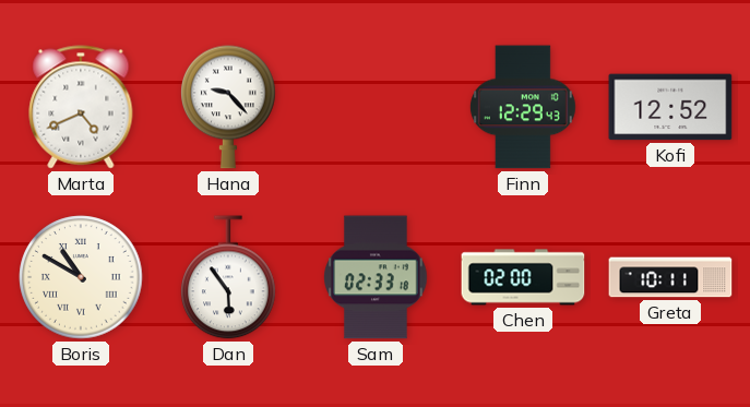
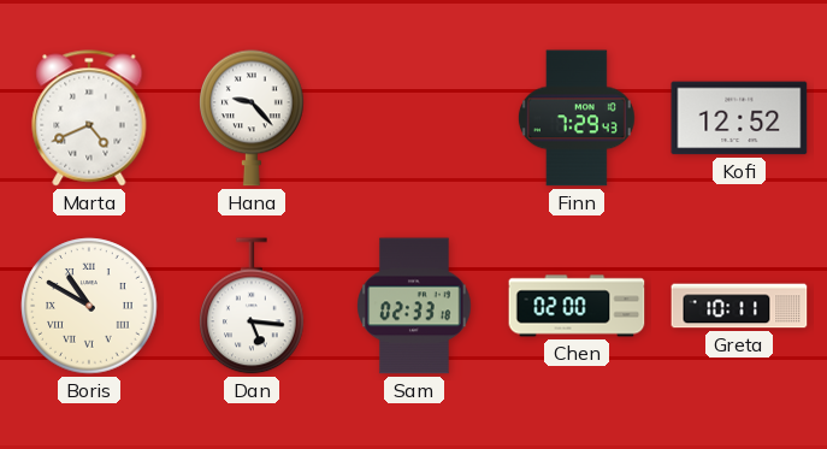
Finn: 12:29 -> 7:29 (577, 118)
Dan: 5:54 -> 5:16 (252, 306)
